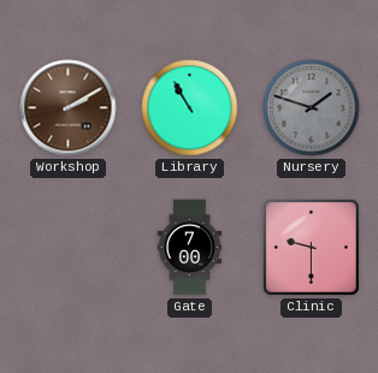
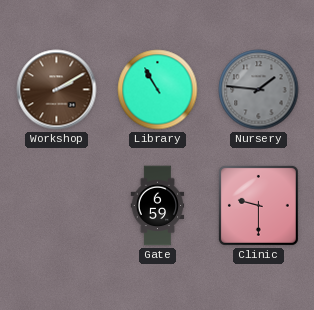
Nursery: 1:48 -> 1:46 (259, 90)
Gate: 7:00 -> 6:59 (158, 206)
